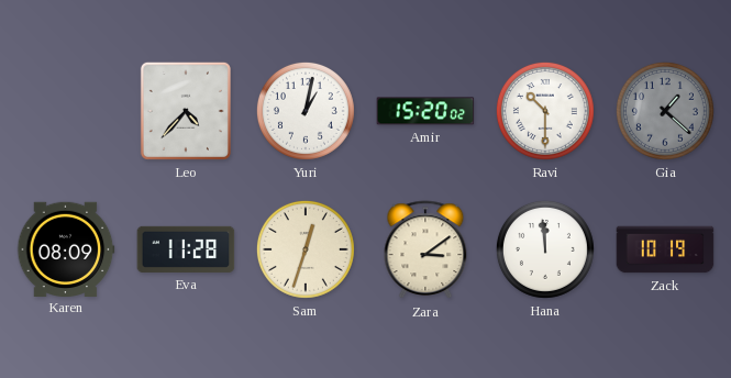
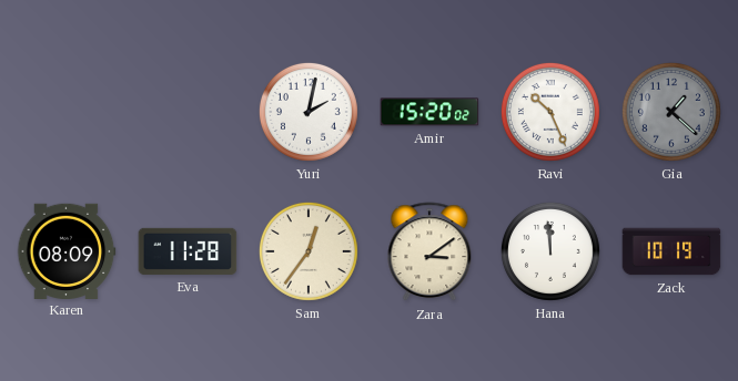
Leo: 4:37 -> none (186, 111)
Yuri: 1:02 -> 2:02 (309, 112)
Ravi: 10:30 -> 10:26 (550, 112)
Sam: 12:33 -> 12:36 (309, 251)
